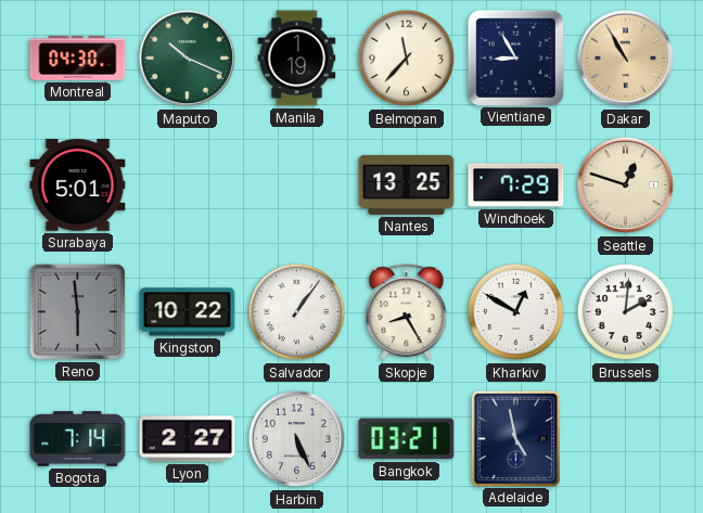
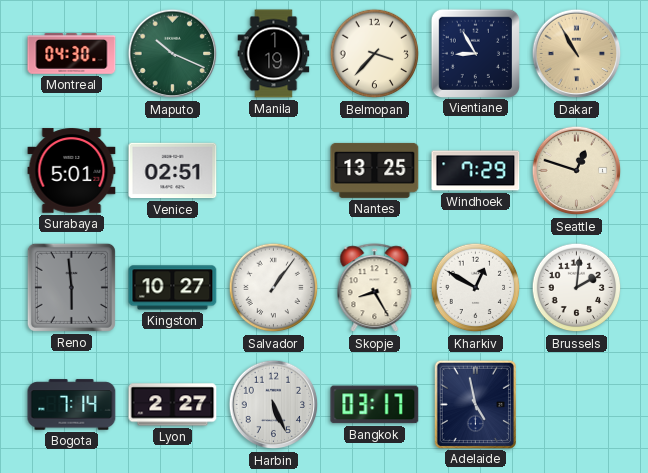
Belmopan: 11:37 -> 3:37 (375, 54)
Venice: none -> 02:51 (173, 171)
Kingston: 10:22 -> 10:27 (173, 288)
Bangkok: 03:21 -> 03:17 (375, 405)
